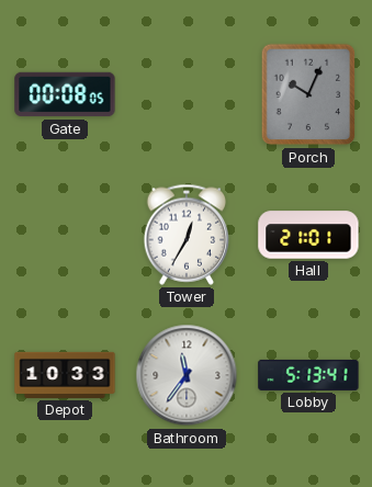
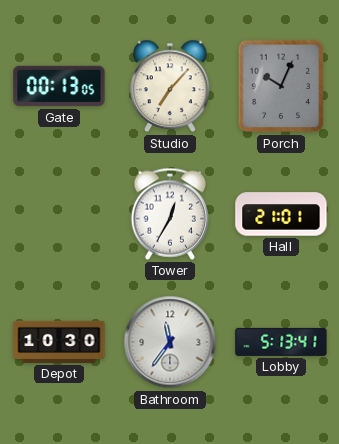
Gate: 00:08 -> 00:13 (59, 86)
Studio: none -> 7:07 (171, 86)
Depot: 10:33 -> 10:30 (59, 342)
